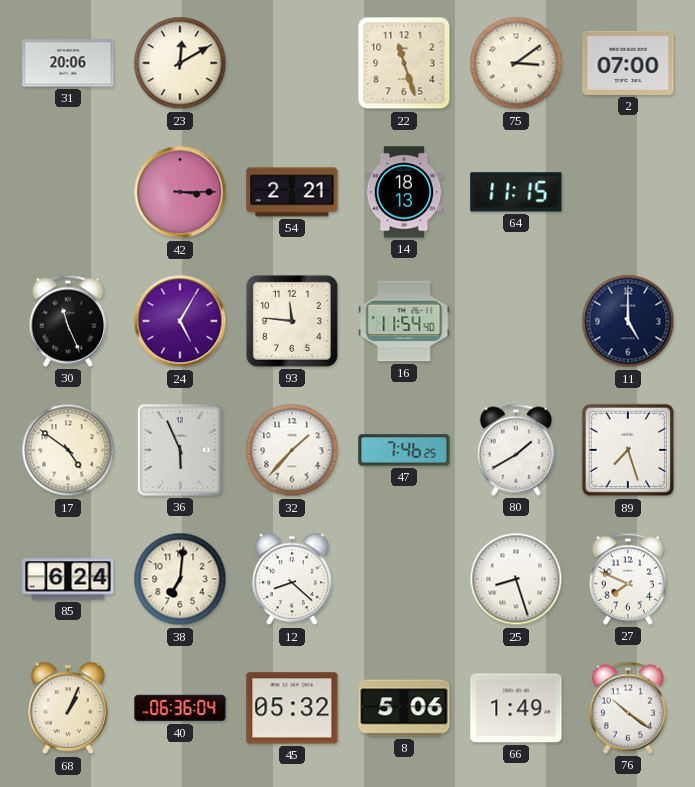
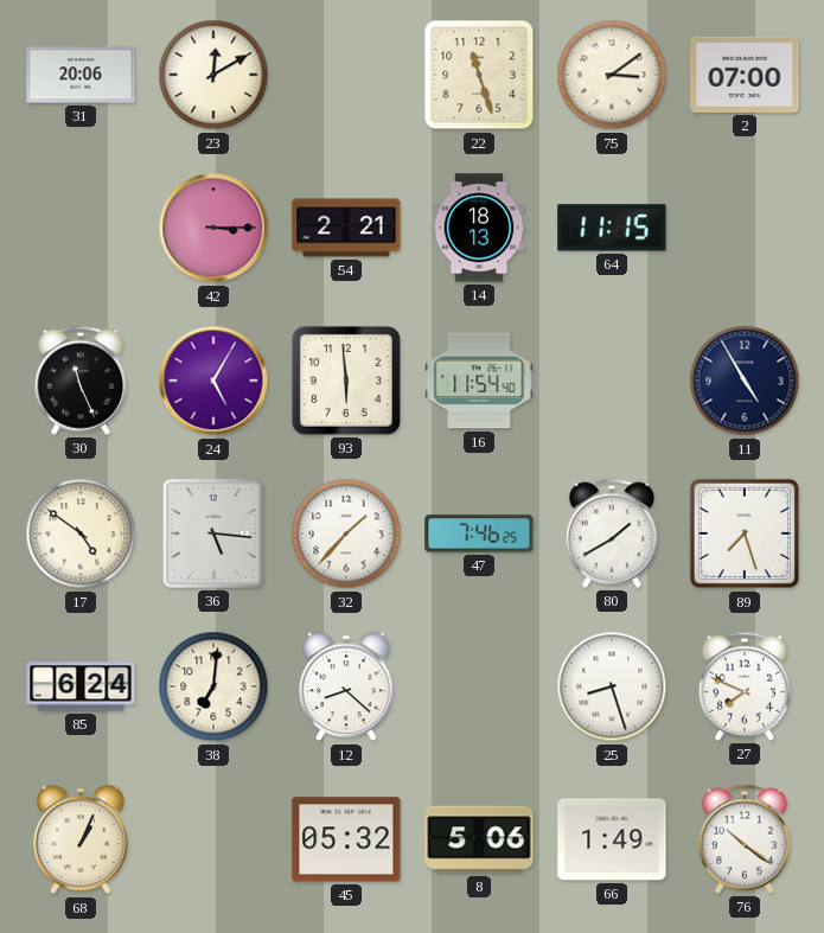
93: 11:46 -> 5:59 (346, 381)
11: 5:00 -> 4:55 (745, 381)
36: 5:56 -> 5:16 (213, 533)
40: 06:36 -> none (180, 708)
